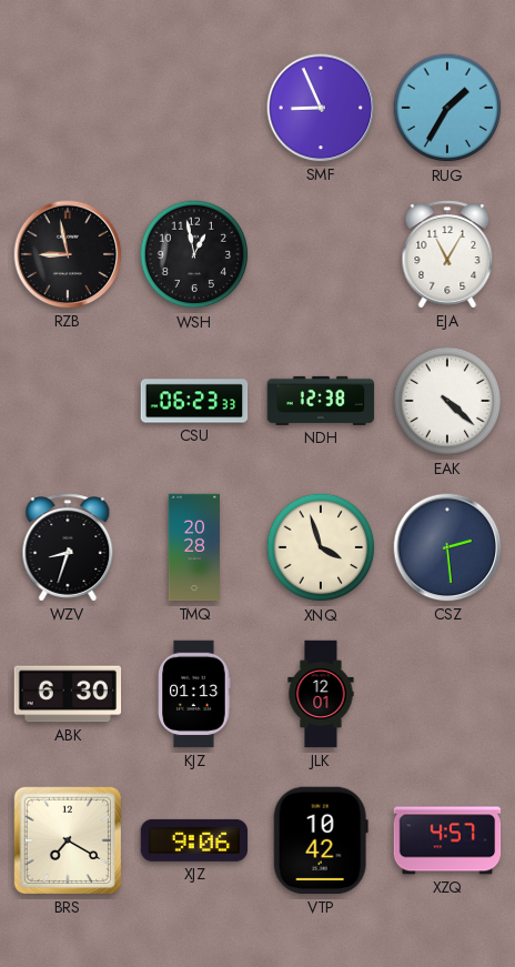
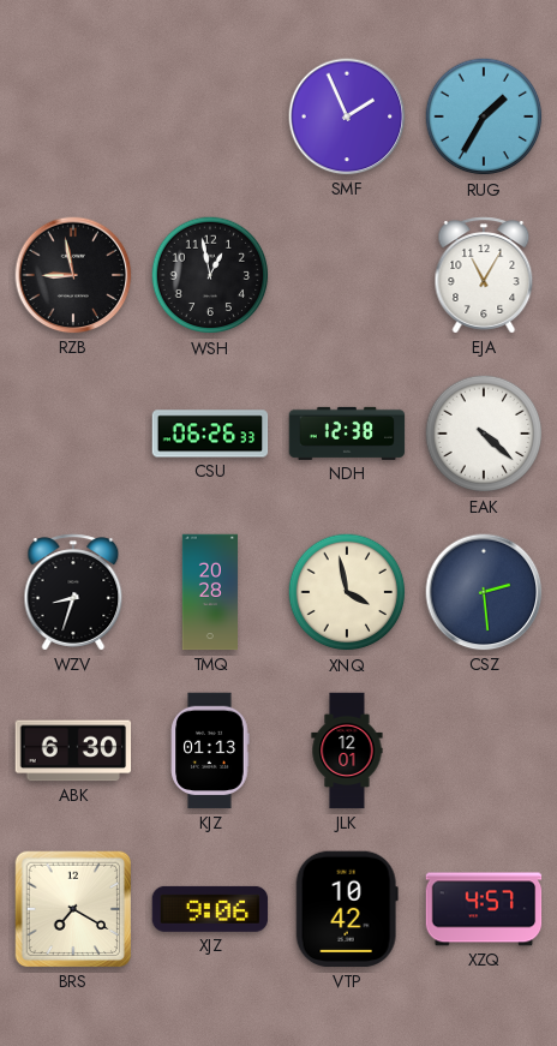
SMF: 8:56 -> 1:56 (347, 116)
CSU: 06:23 -> 06:26 (210, 434)
XNQ: 3:57 -> 3:58 (347, 592)
